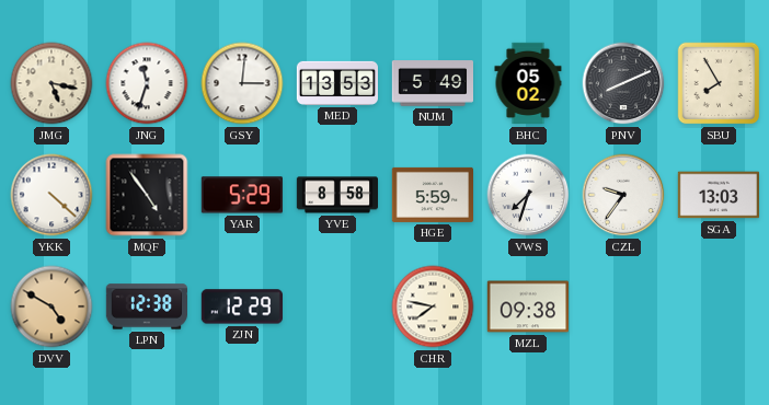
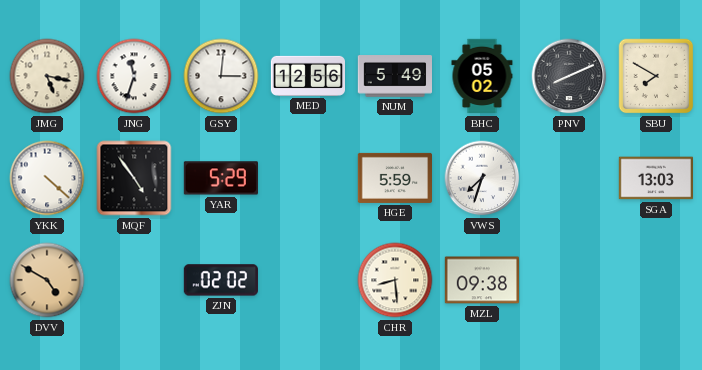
MED: 13:53 -> 12:56 (307, 76)
SBU: 7:55 -> 7:50 (656, 76)
YVE: 8:58 -> none (336, 195)
CZL: 9:36 -> none (623, 195)
LPN: 12:38 -> none (146, 306)
ZJN: 12:29 -> 02:02 (221, 280)
CHR: 7:47 -> 8:29 (395, 280)
